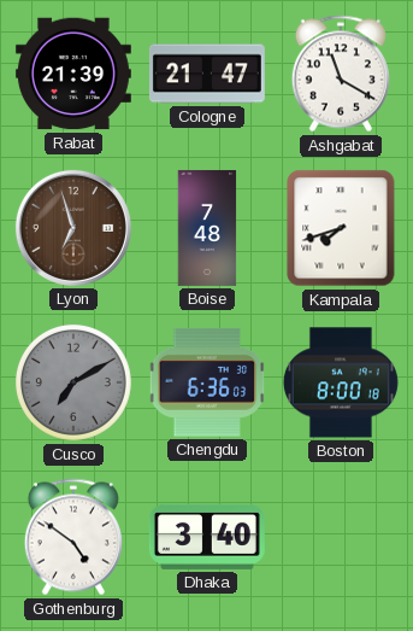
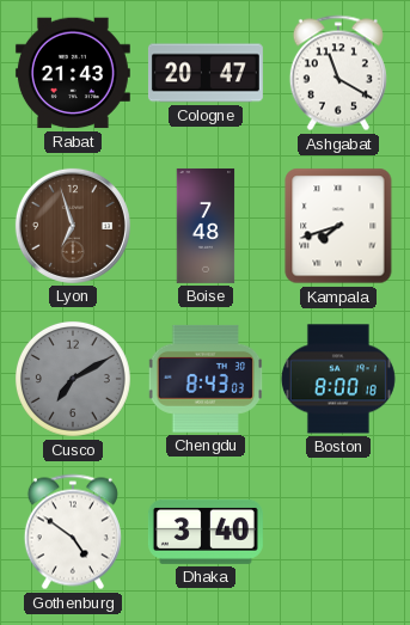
Rabat: 21:39 -> 21:43 (73, 73)
Cologne: 21:47 -> 20:47 (206, 73)
Chengdu: 6:36 -> 8:43 (206, 379)
